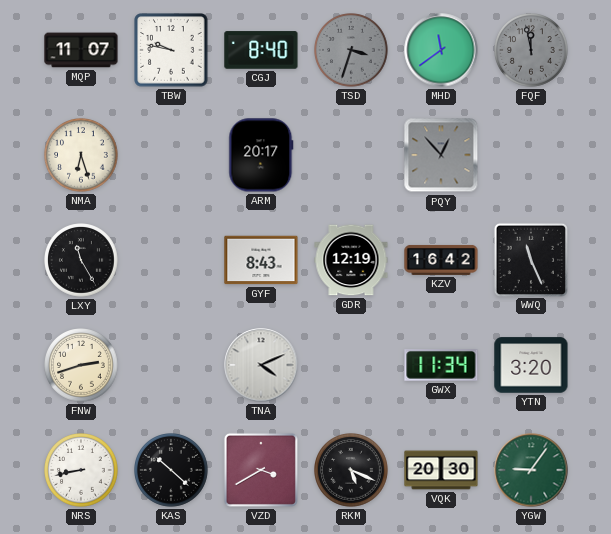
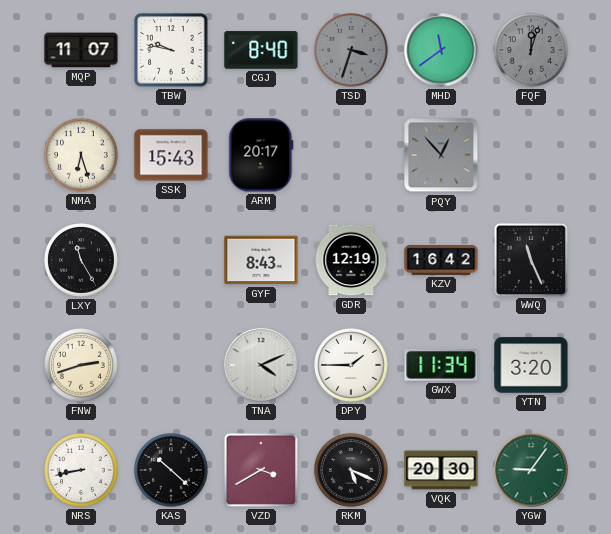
FQF: 11:58 -> 12:03 (531, 50)
SSK: none -> 15:43 (171, 155)
DPY: none -> 1:45 (351, 365)
